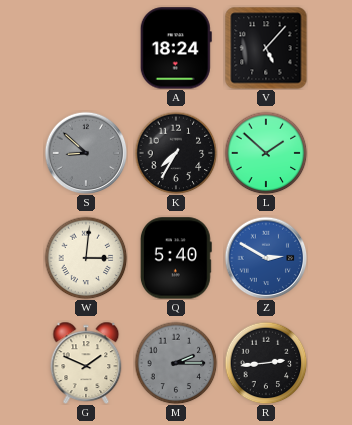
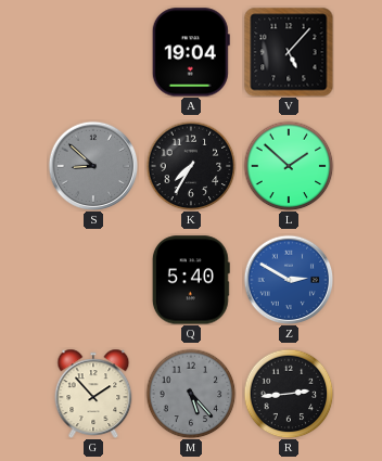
A: 18:24 -> 19:04 (191, 52)
W: 3:01 -> none (86, 258)
G: 1:49 -> 1:53 (93, 393)
M: 2:15 -> 5:23 (191, 394)
